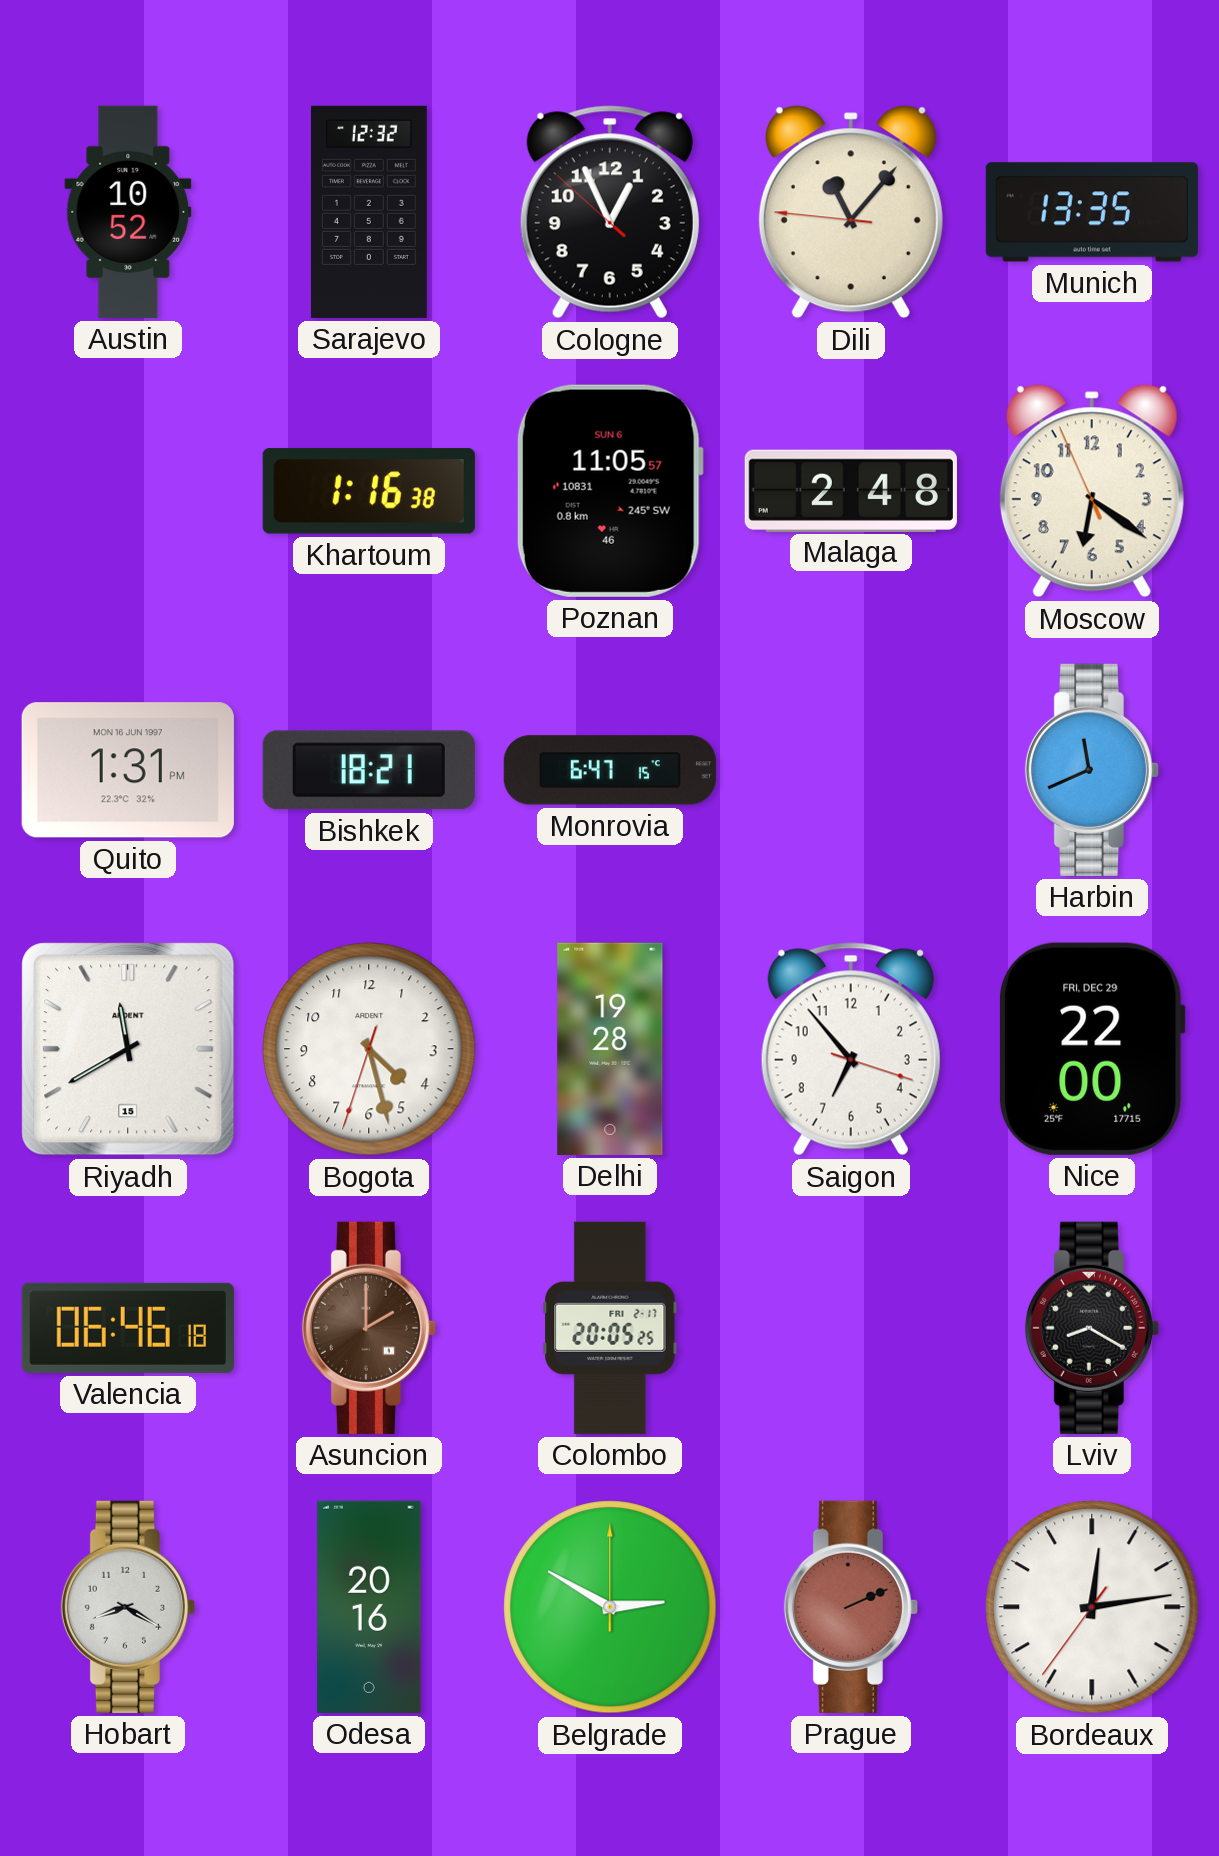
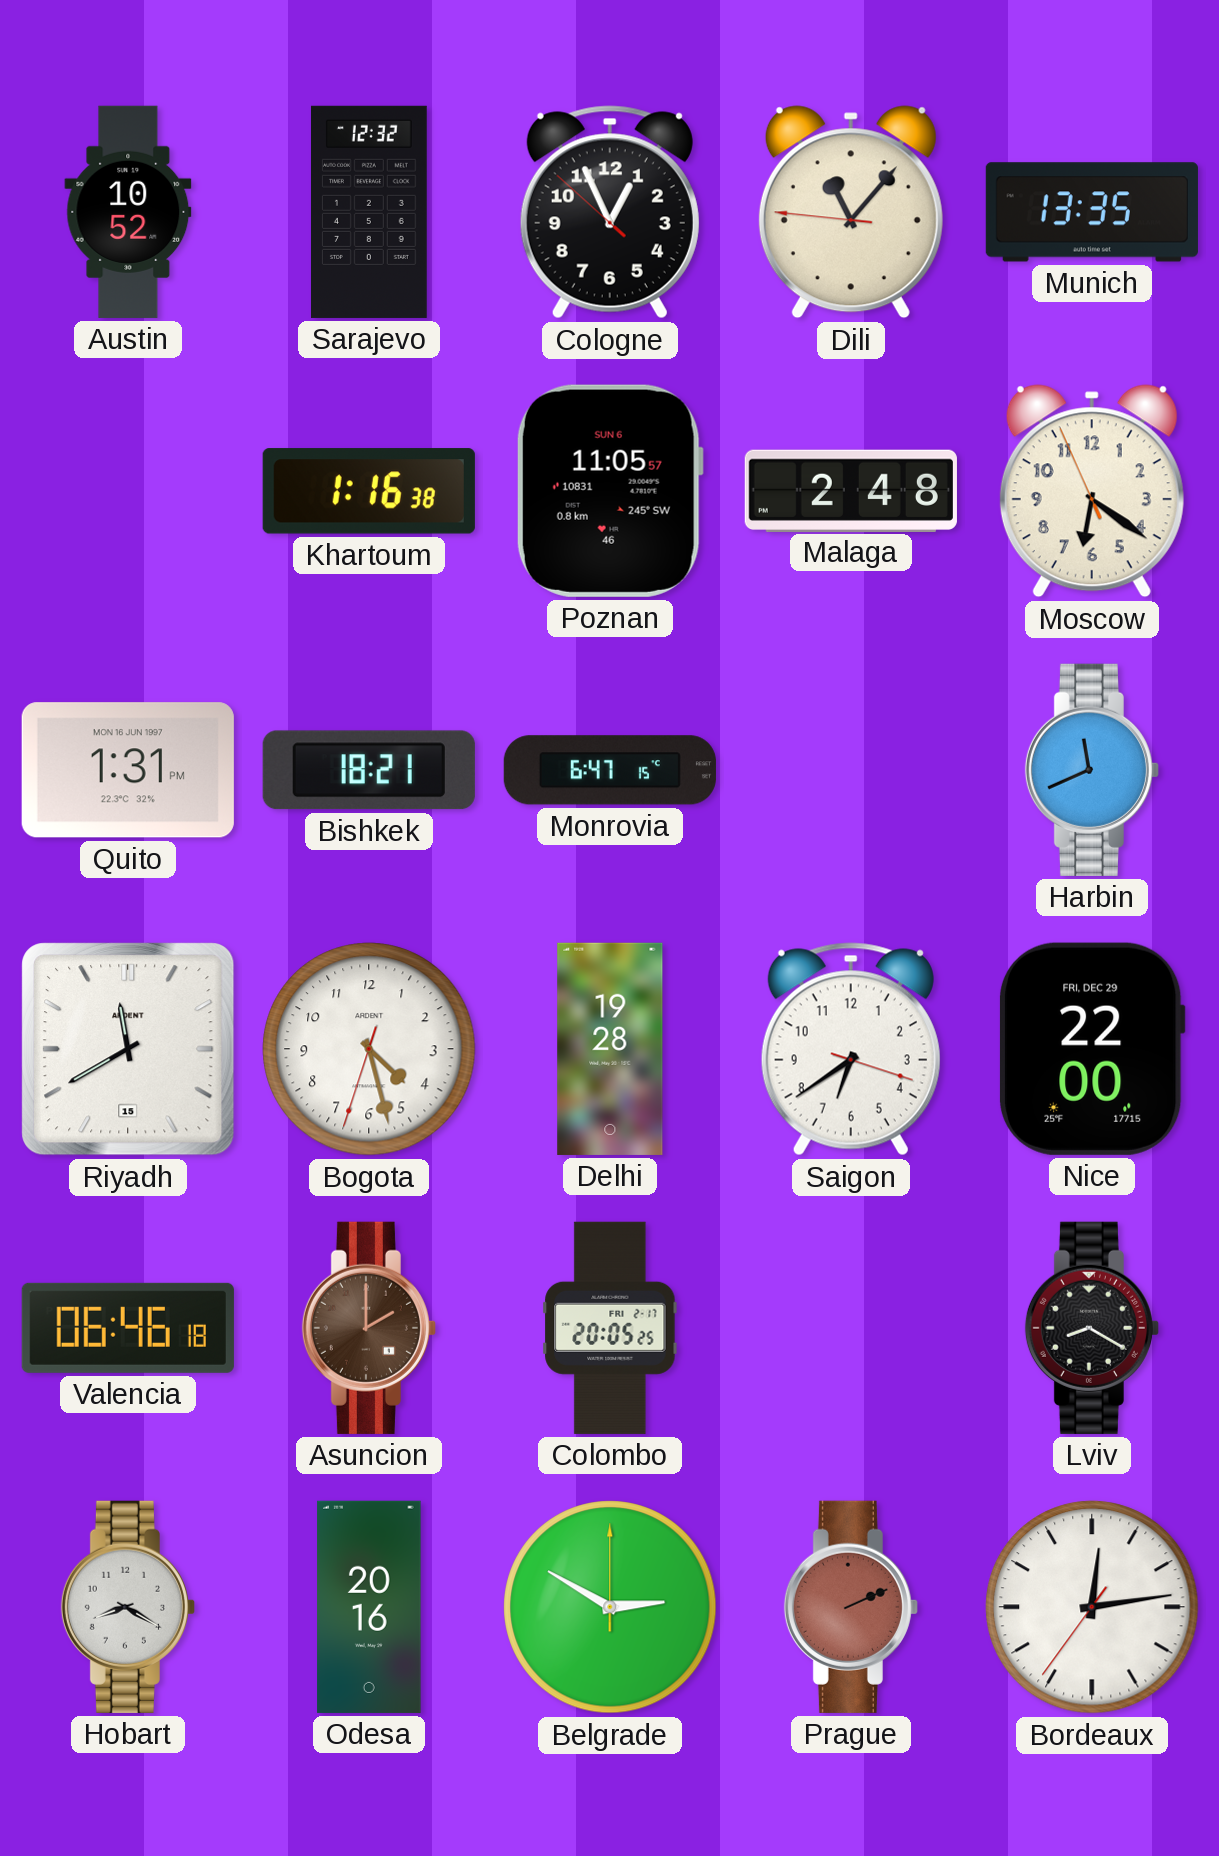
Saigon: 6:53 -> 6:39 (851, 1049)
